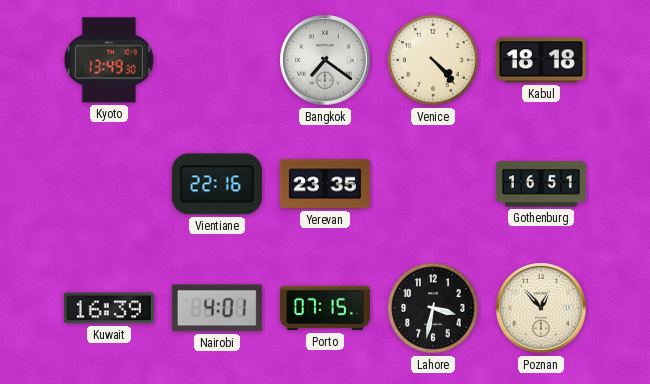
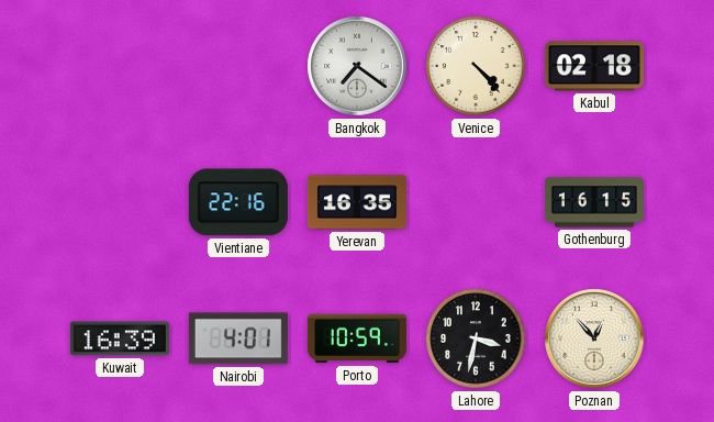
Kyoto: 13:49 -> none (109, 60)
Kabul: 18:18 -> 02:18 (594, 66)
Yerevan: 23:35 -> 16:35 (357, 202)
Gothenburg: 16:51 -> 16:15 (594, 202)
Porto: 07:15 -> 10:59 (357, 338)
